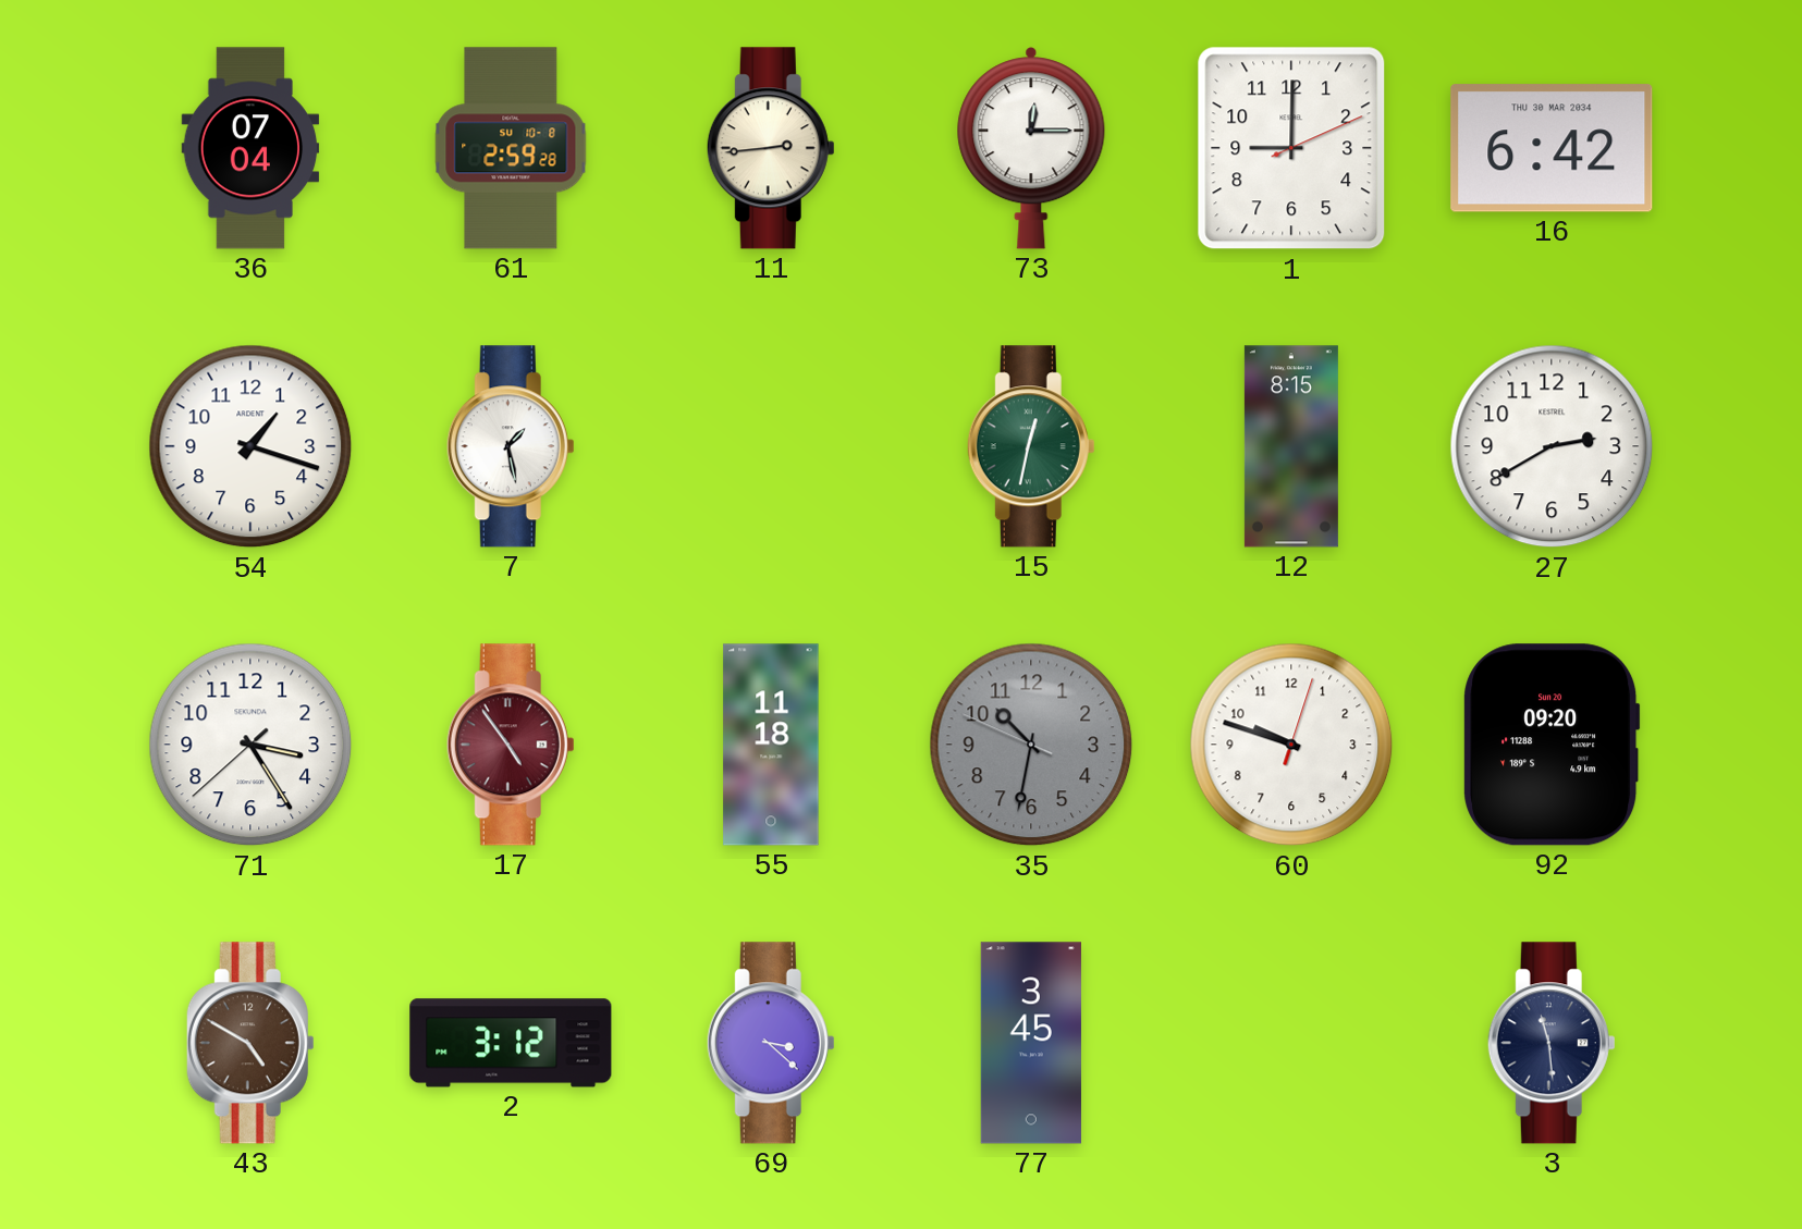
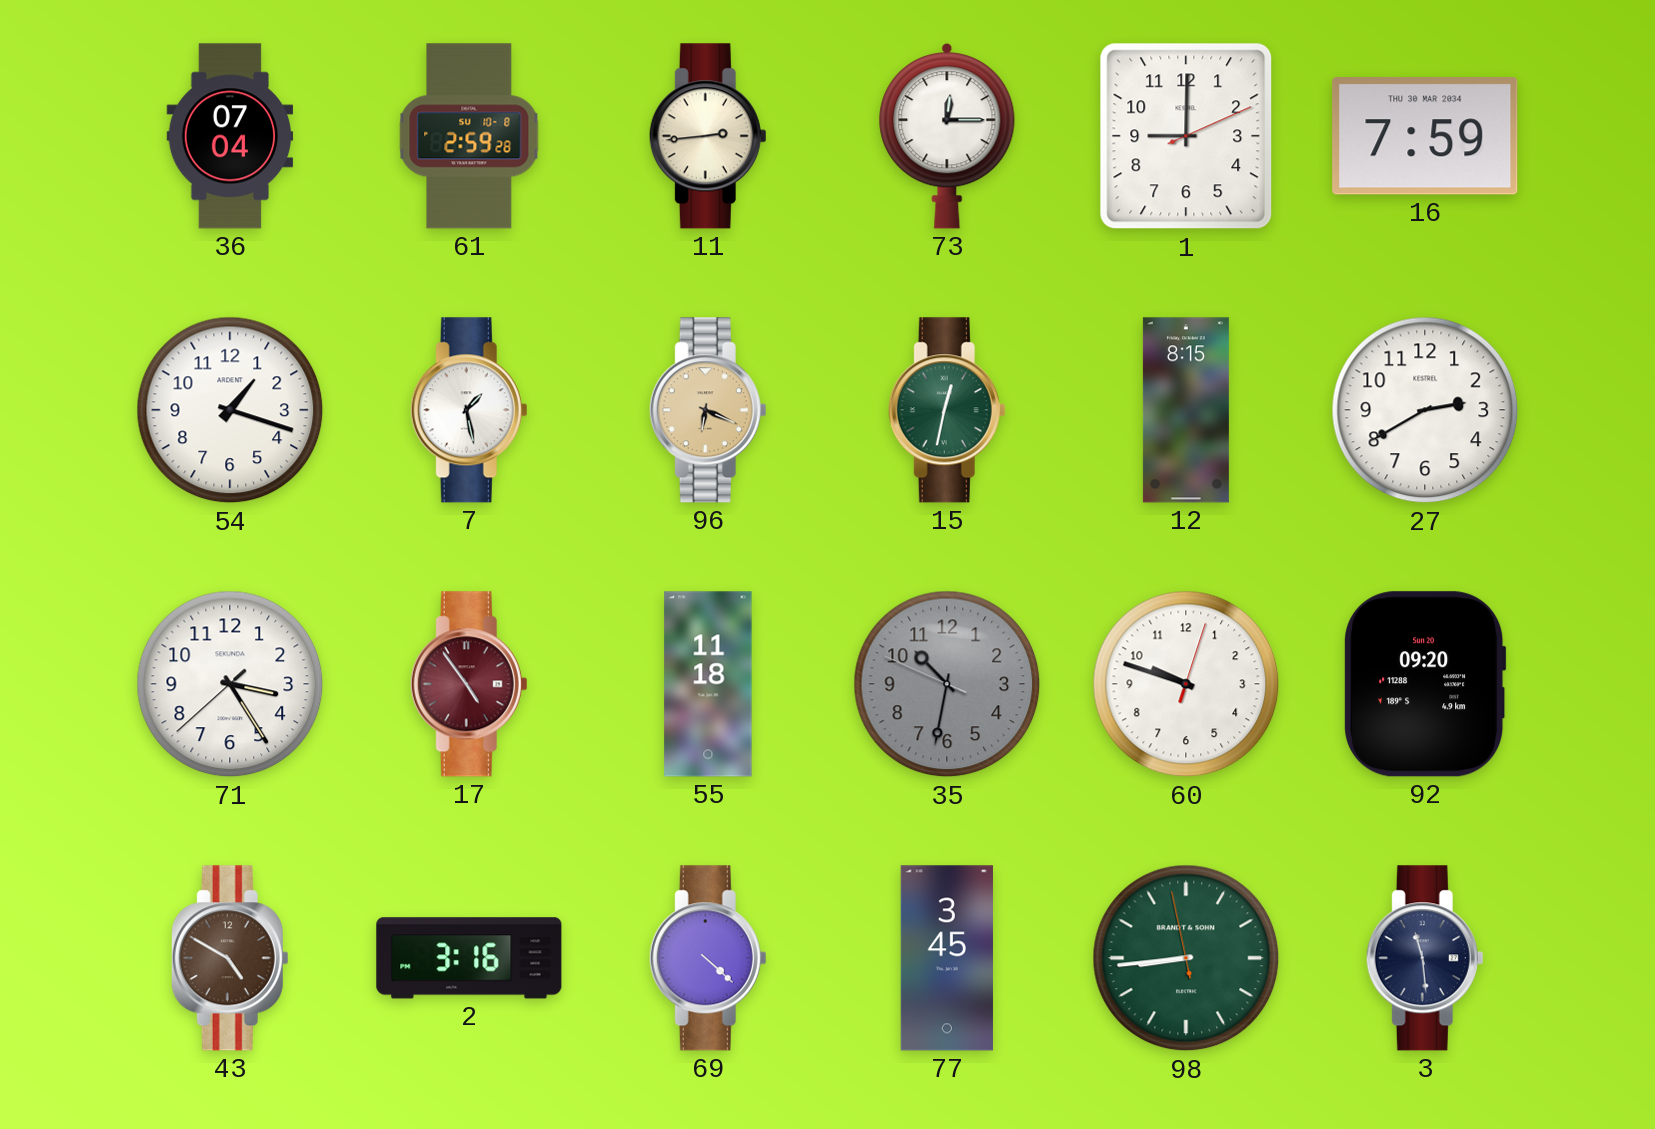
16: 6:42 -> 7:59 (1425, 136)
96: none -> 6:19 (708, 410)
2: 3:12 -> 3:16 (469, 958)
69: 3:22 -> 4:22 (708, 958)
98: none -> 8:43 (1186, 958)
